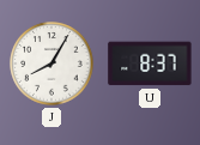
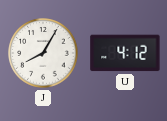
U: 8:37 -> 4:12 (125, 53)
